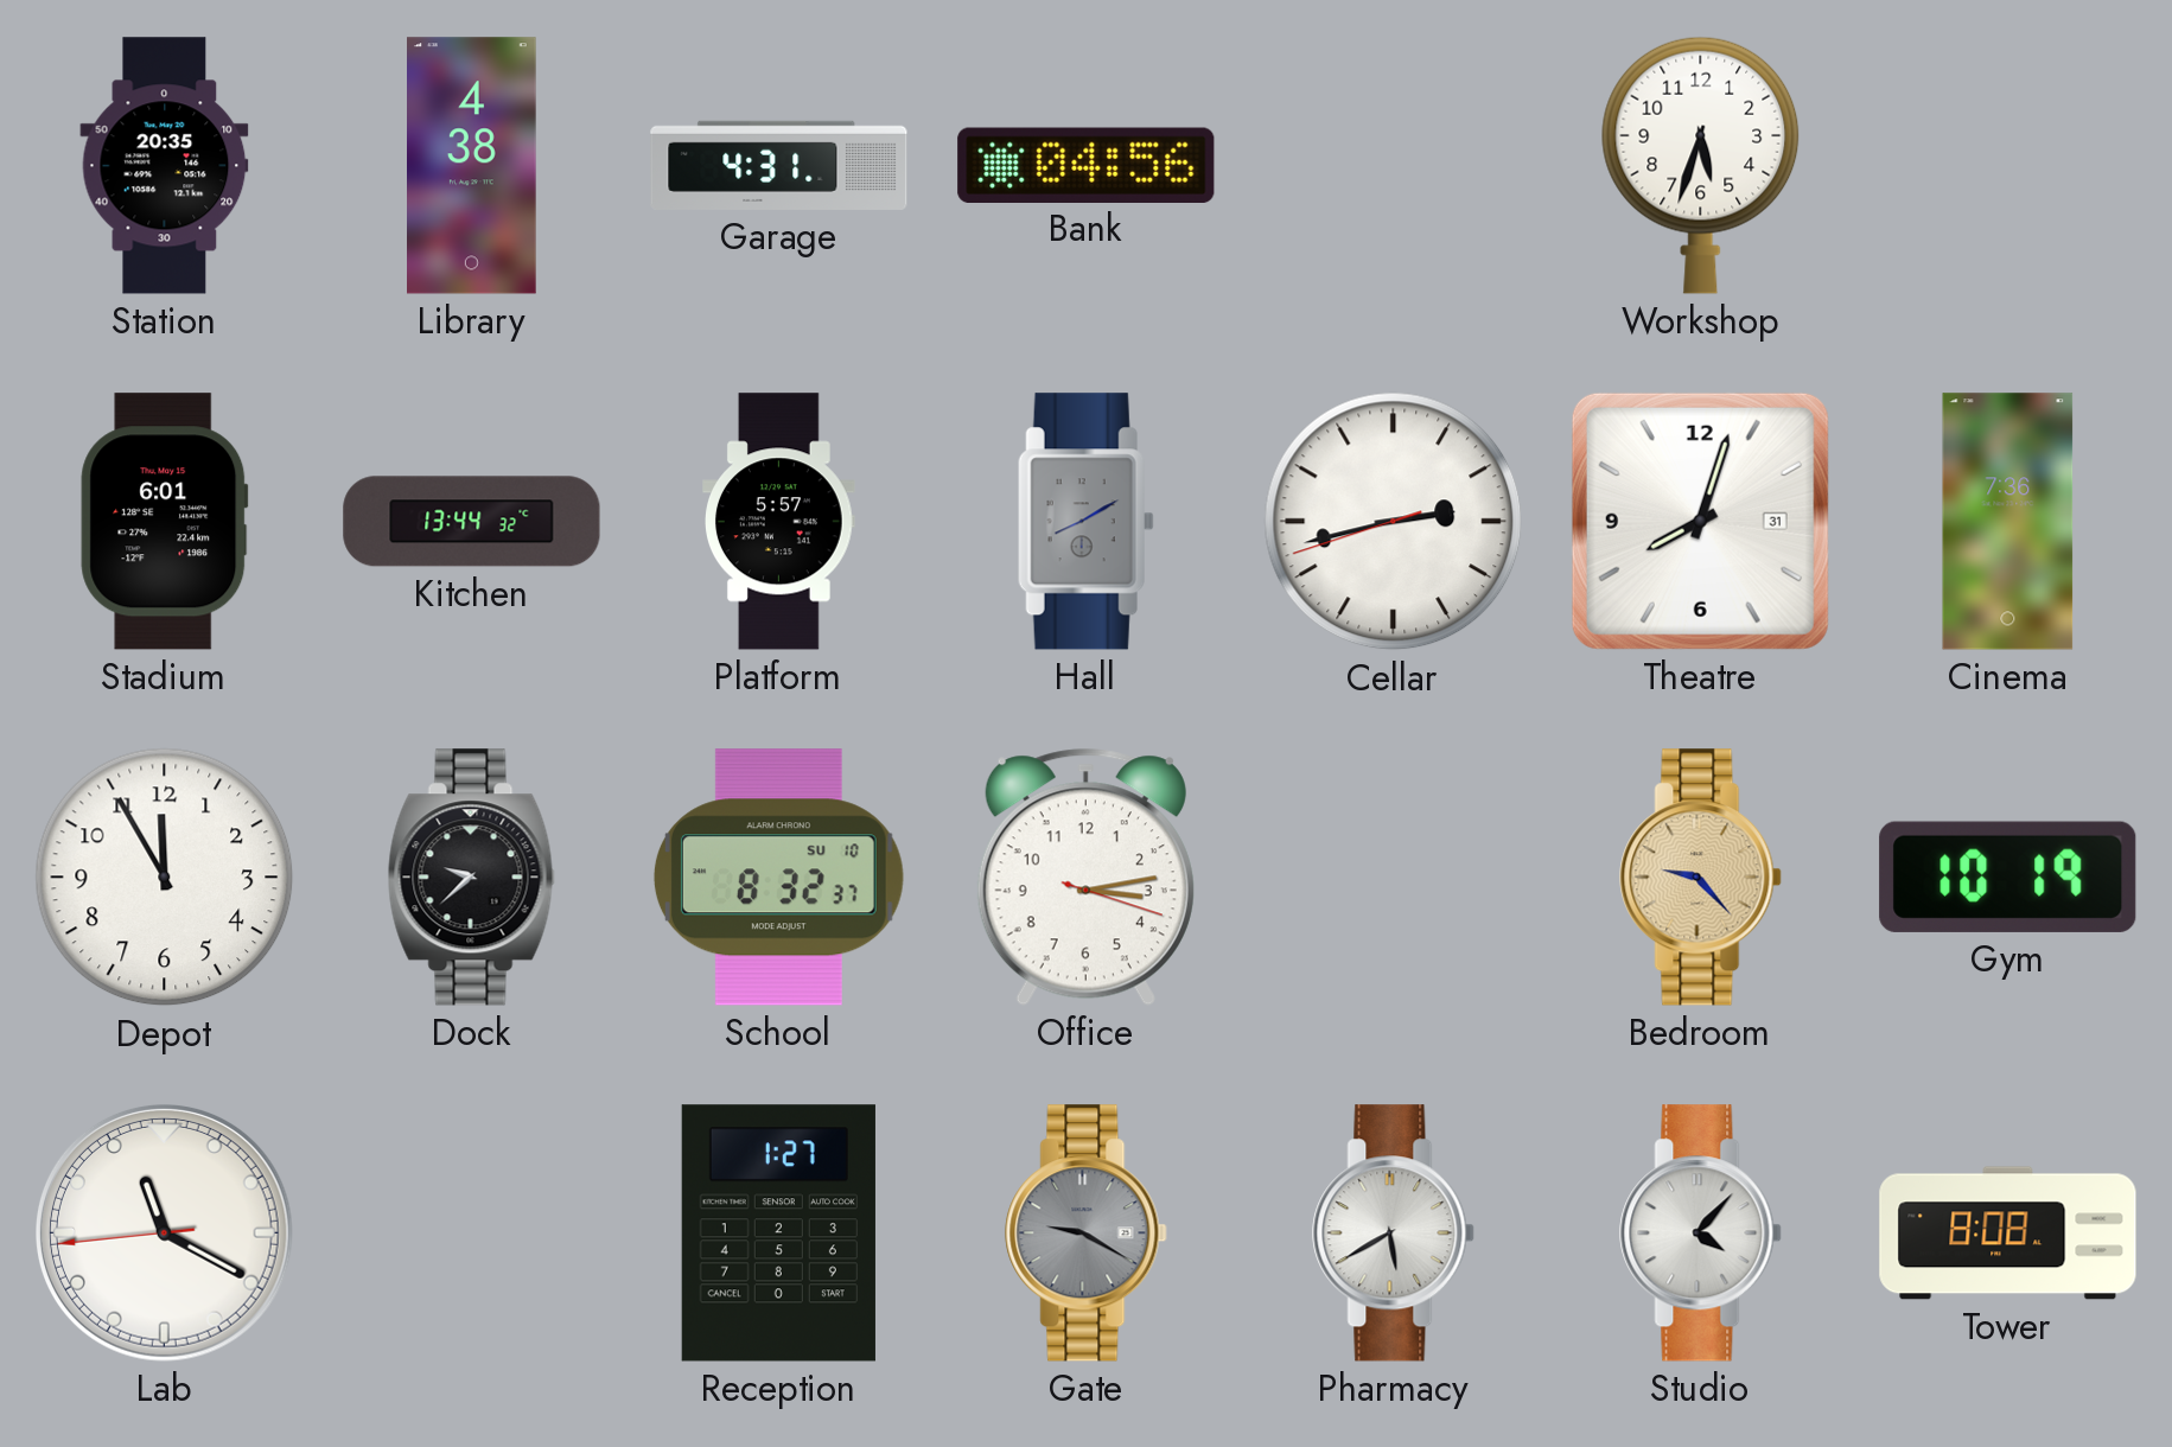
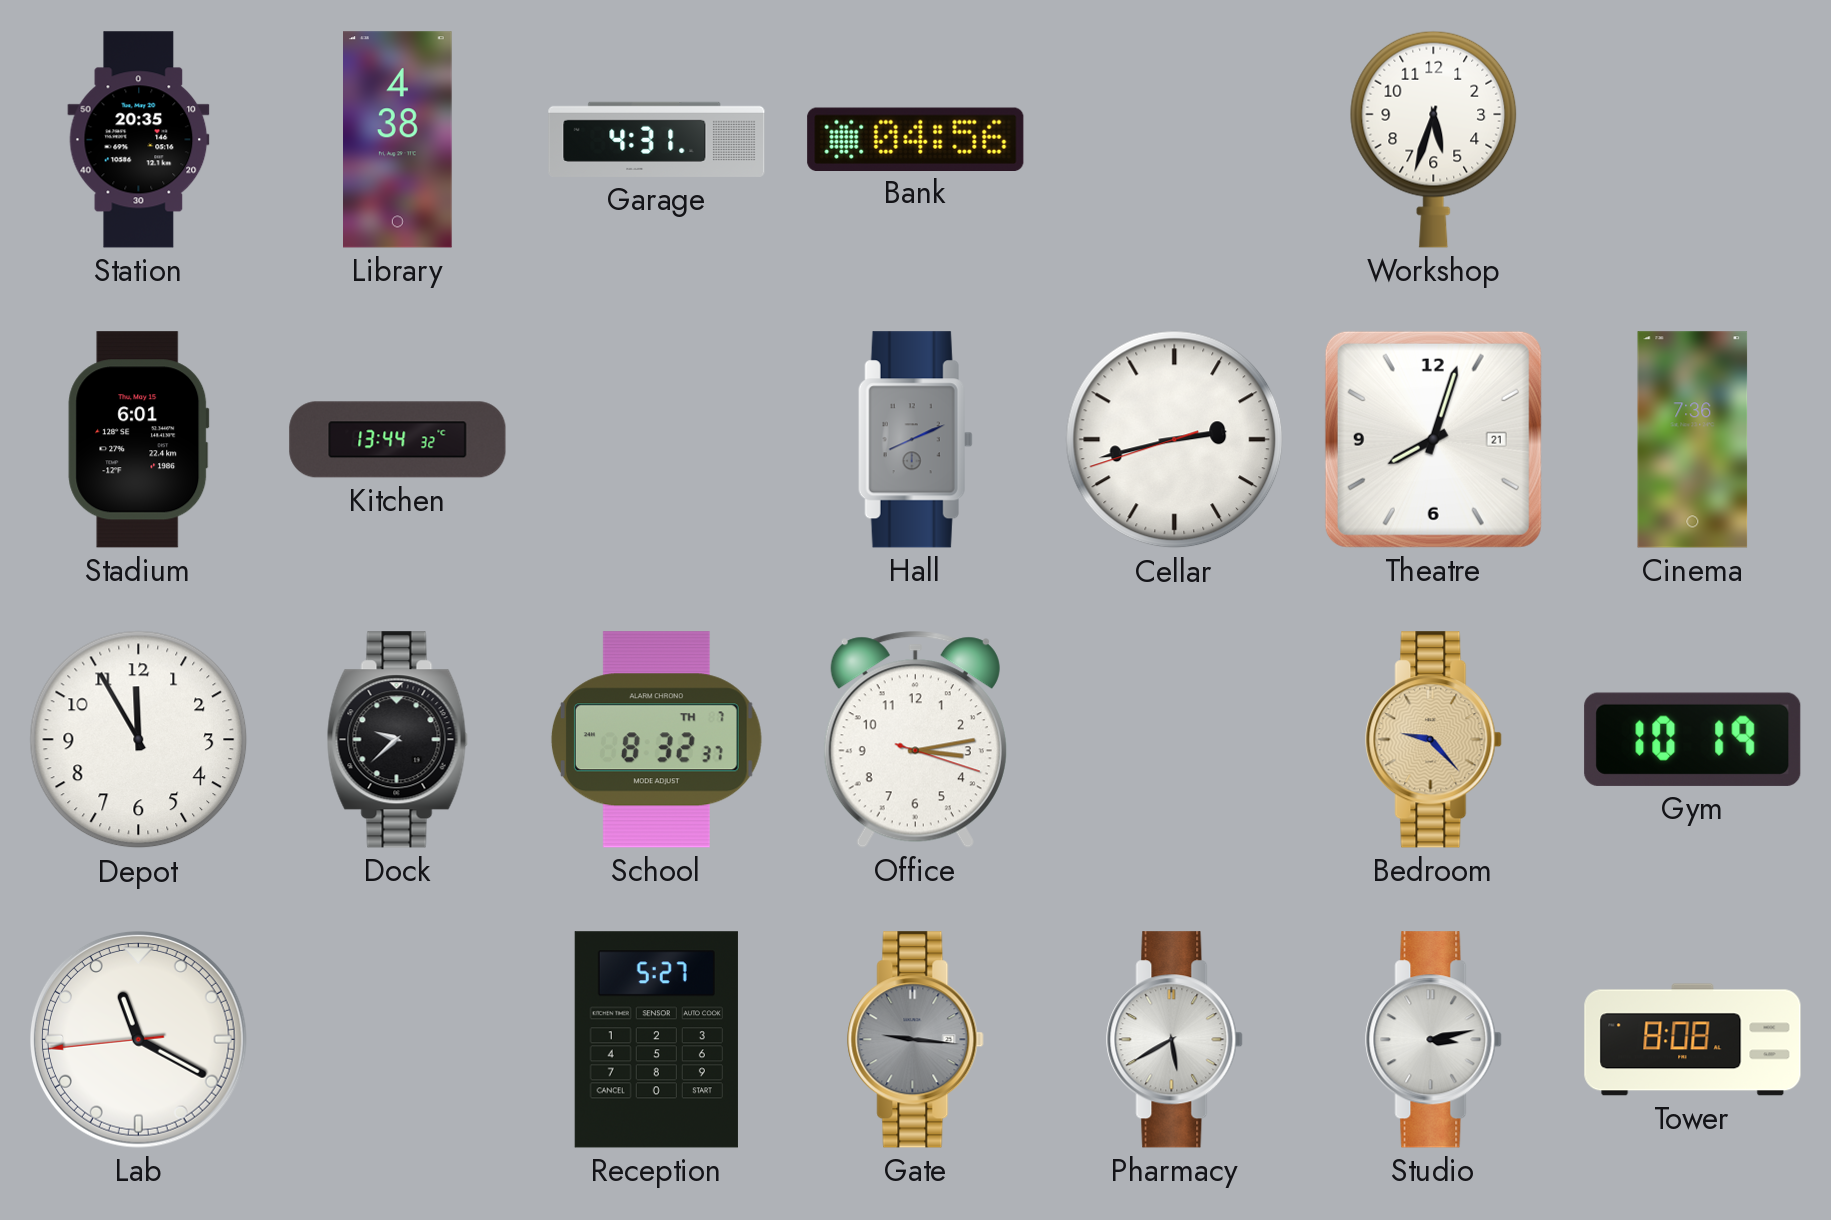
Platform: 5:57 -> none (779, 522)
Hall: 8:10 -> 8:11 (915, 440)
Theatre date: 31 -> 21 (1433, 439)
School date: SU 10 -> TH 7 (656, 740)
Reception: 1:27 -> 5:27 (656, 1040)
Gate: 9:20 -> 9:16 (916, 1040)
Studio: 4:07 -> 3:13 (1434, 1040)
